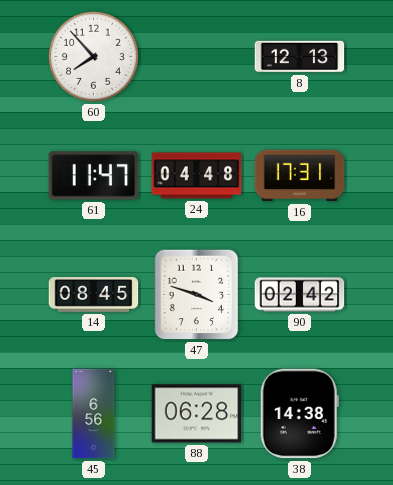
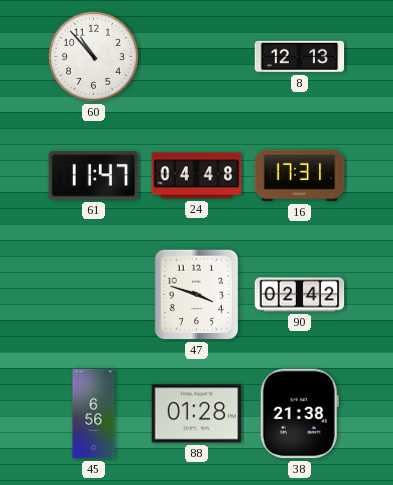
60: 7:53 -> 10:53 (93, 56)
14: 08:45 -> none (94, 295)
88: 06:28 -> 01:28 (197, 414)
38: 14:38 -> 21:38 (299, 414)
